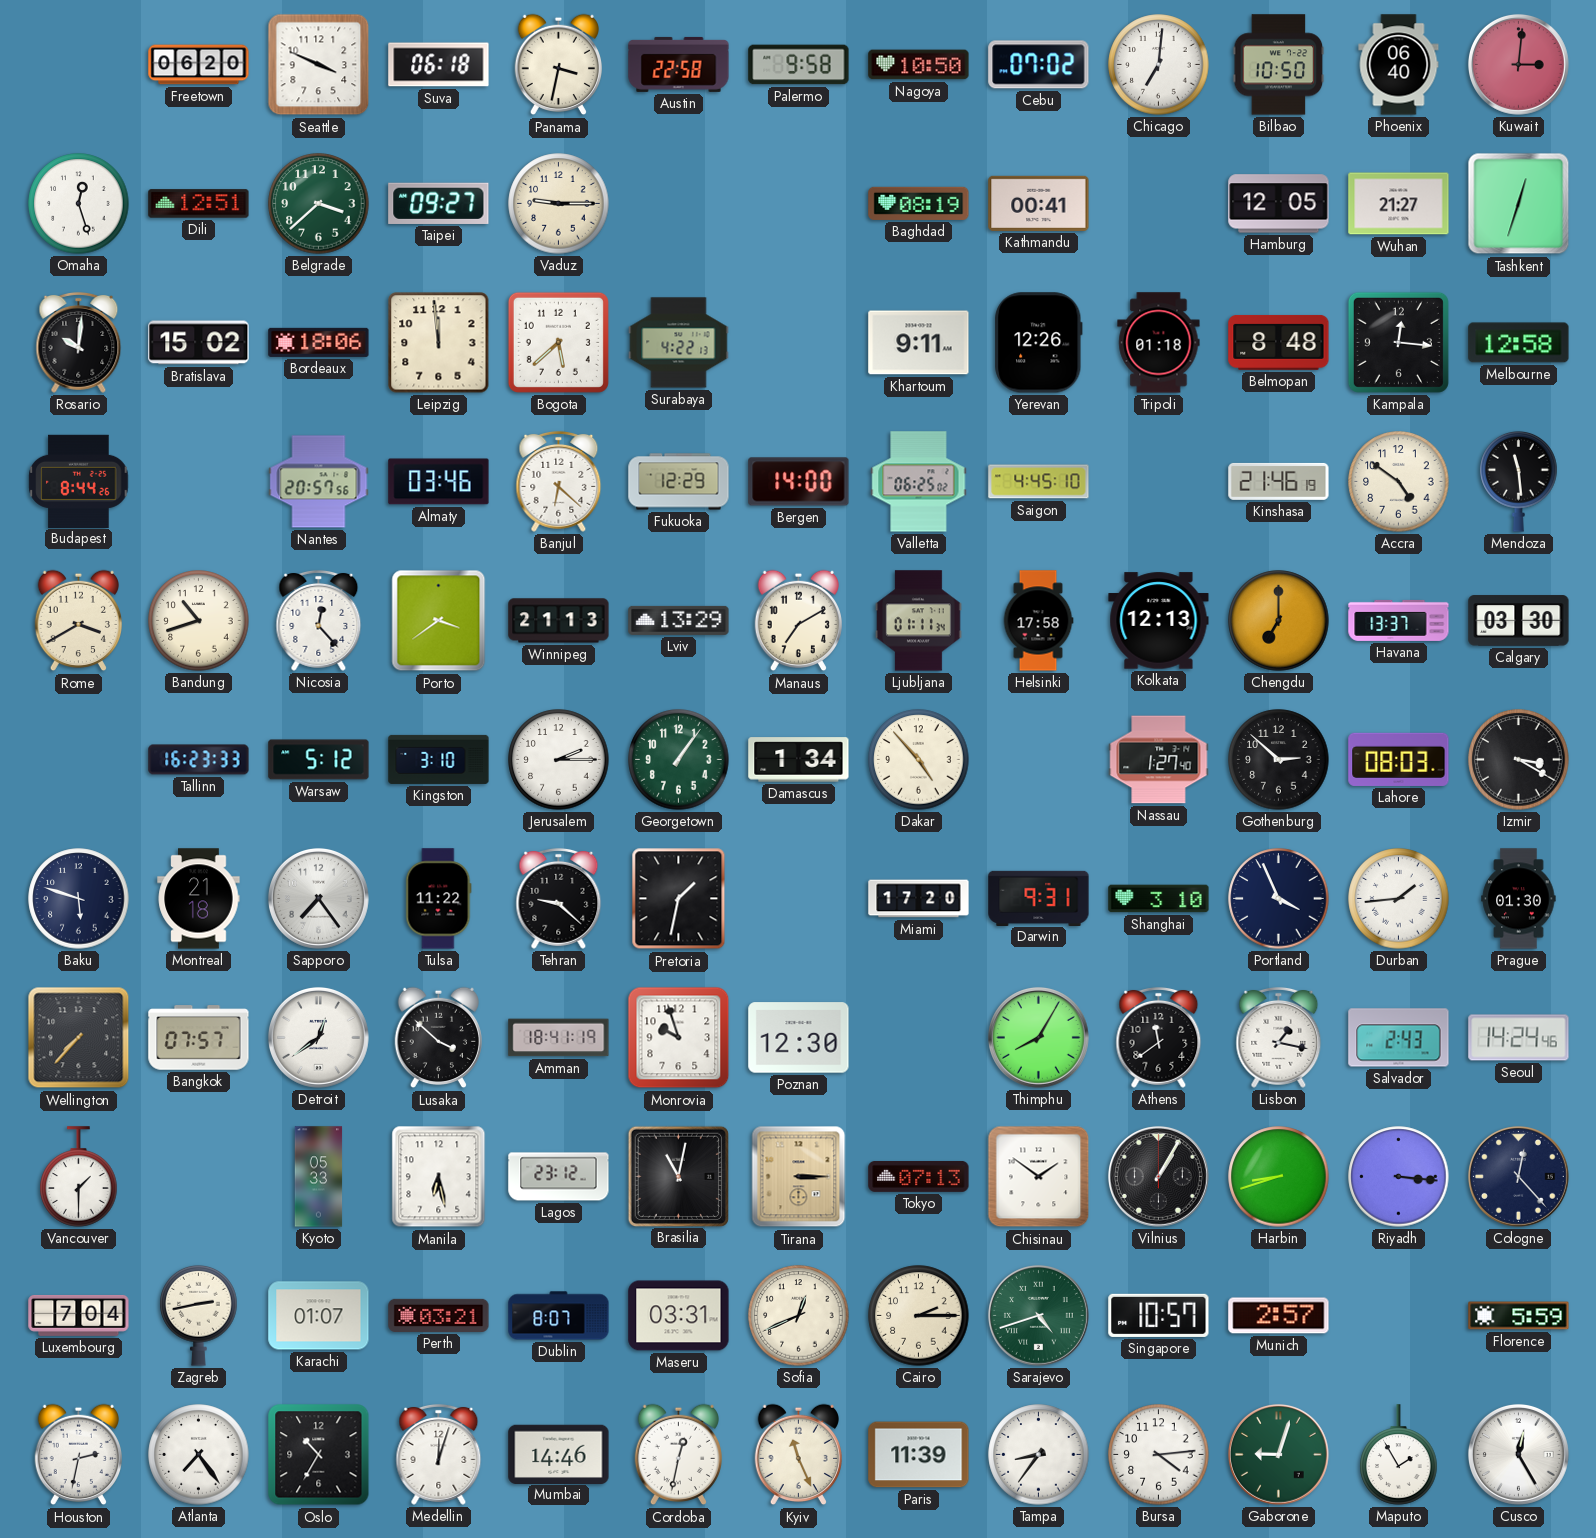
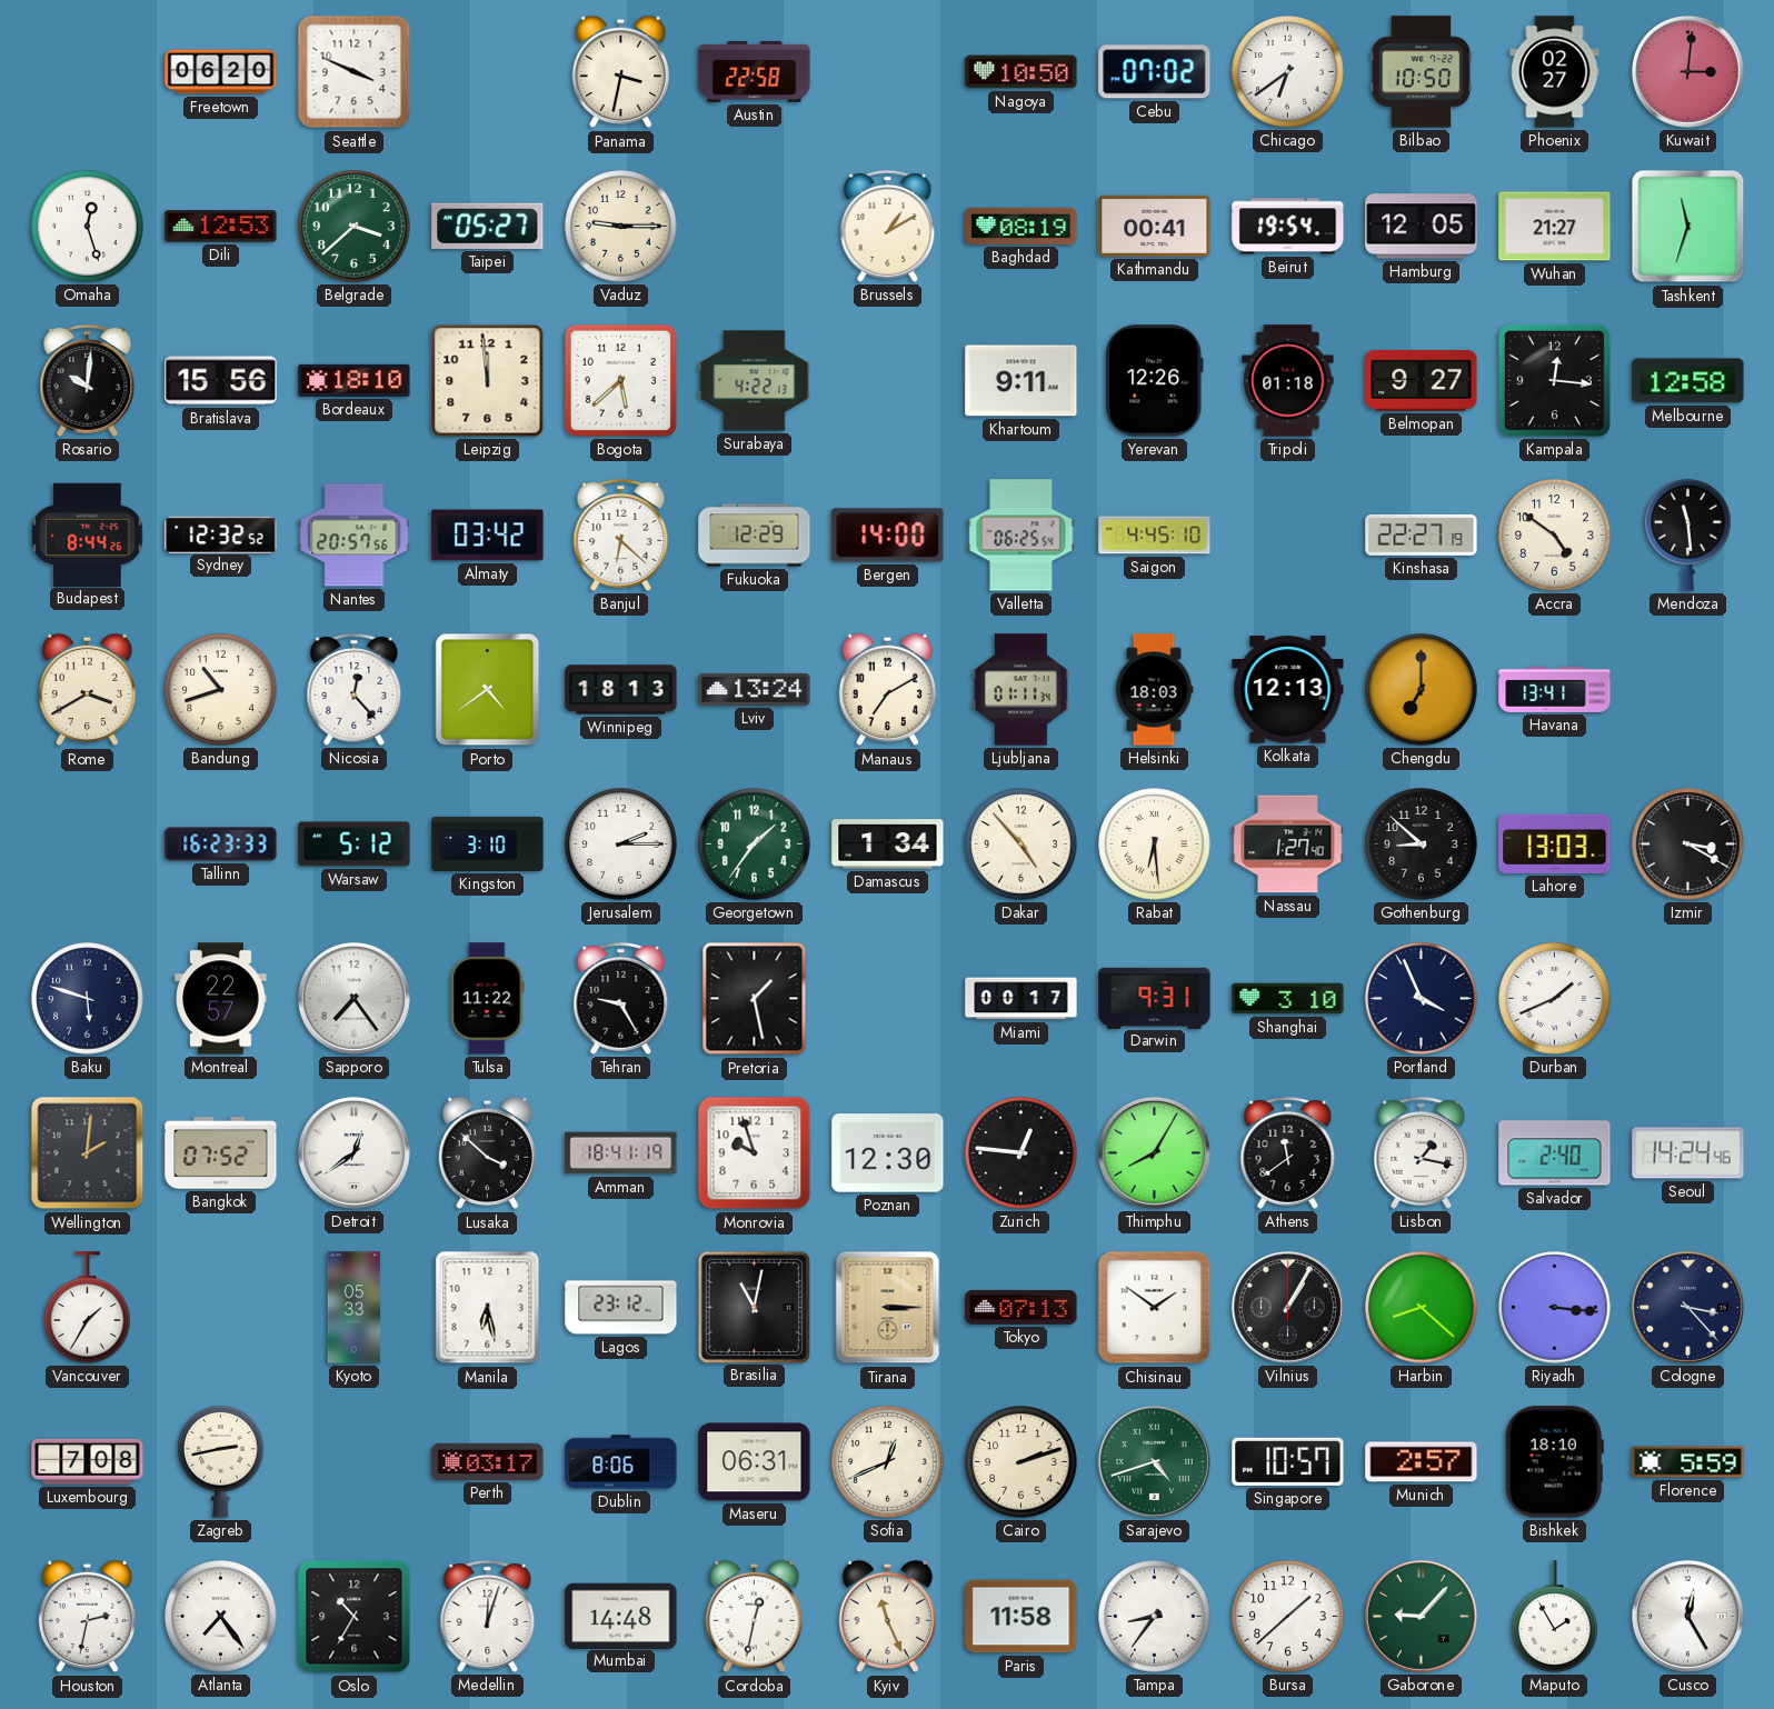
Suva: 06:18 -> none (439, 65)
Palermo: 9:58 -> none (799, 65)
Chicago: 7:01 -> 6:39 (1288, 72)
Phoenix: 06:40 -> 02:27 (1555, 72)
Dili: 12:51 -> 12:53 (221, 227)
Taipei: 09:27 -> 05:27 (488, 226)
Brussels: none -> 1:10 (888, 226)
Beirut: none -> 19:54 (1288, 227)
Tashkent: 12:33 -> 11:33 (1688, 227)
Bratislava: 15:02 -> 15:56 (221, 381)
Bordeaux: 18:06 -> 18:10 (355, 380)
Belmopan: 8:48 -> 9:27 (1422, 380)
Sydney: none -> 12:32 (221, 534)
Almaty: 03:46 -> 03:42 (488, 536)
Valletta: 06:25:02 -> 06:25:54 (1021, 536)
Kinshasa: 21:46 -> 22:27 (1422, 534)
Porto: 3:39 -> 4:39 (488, 690)
Winnipeg: 21:13 -> 18:13 (621, 690)
Lviv: 13:29 -> 13:24 (755, 689)
Helsinki: 17:58 -> 18:03 (1154, 690)
Havana: 13:37 -> 13:41 (1555, 689)
Calgary: 03:30 -> none (1519, 621)
Georgetown: 1:06 -> 1:36 (755, 844)
Rabat: none -> 6:29 (1155, 844)
Gothenburg: 2:52 -> 8:52 (1422, 844)
Lahore: 08:03 -> 13:03 (1555, 843)
Montreal: 21:18 -> 22:57 (221, 999)
Tehran: 9:22 -> 9:25 (621, 998)
Pretoria: 1:32 -> 1:28 (755, 999)
Miami: 17:20 -> 00:17 (1021, 999)
Durban: 1:44 -> 1:41 (1555, 999)
Prague: 01:30 -> none (1519, 899)
Wellington: 7:37 -> 2:01 (88, 1153)
Bangkok: 07:57 -> 07:52 (221, 1153)
Zurich: none -> 12:46 (1021, 1153)
Salvador: 2:43 -> 2:40 (1555, 1153)
Vancouver: 1:30 -> 1:35 (88, 1308)
Harbin: 8:42 -> 8:22 (1422, 1308)
Cologne: 12:23 -> 3:23 (1687, 1307)
Luxembourg: 7:04 -> 7:08 (88, 1461)
Karachi: 01:07 -> none (319, 1316)
Perth: 03:21 -> 03:17 (488, 1461)
Dublin: 8:07 -> 8:06 (621, 1462)
Maseru: 03:31 -> 06:31 (755, 1462)
Cairo: 2:15 -> 2:12 (1021, 1462)
Bishkek: none -> 18:10 (1554, 1462)
Mumbai: 14:46 -> 14:48 (621, 1616)
Paris: 11:39 -> 11:58 (1021, 1617)
Bursa: 4:14 -> 1:38 (1288, 1617)
Gaborone: 9:03 -> 9:07 (1421, 1616)
